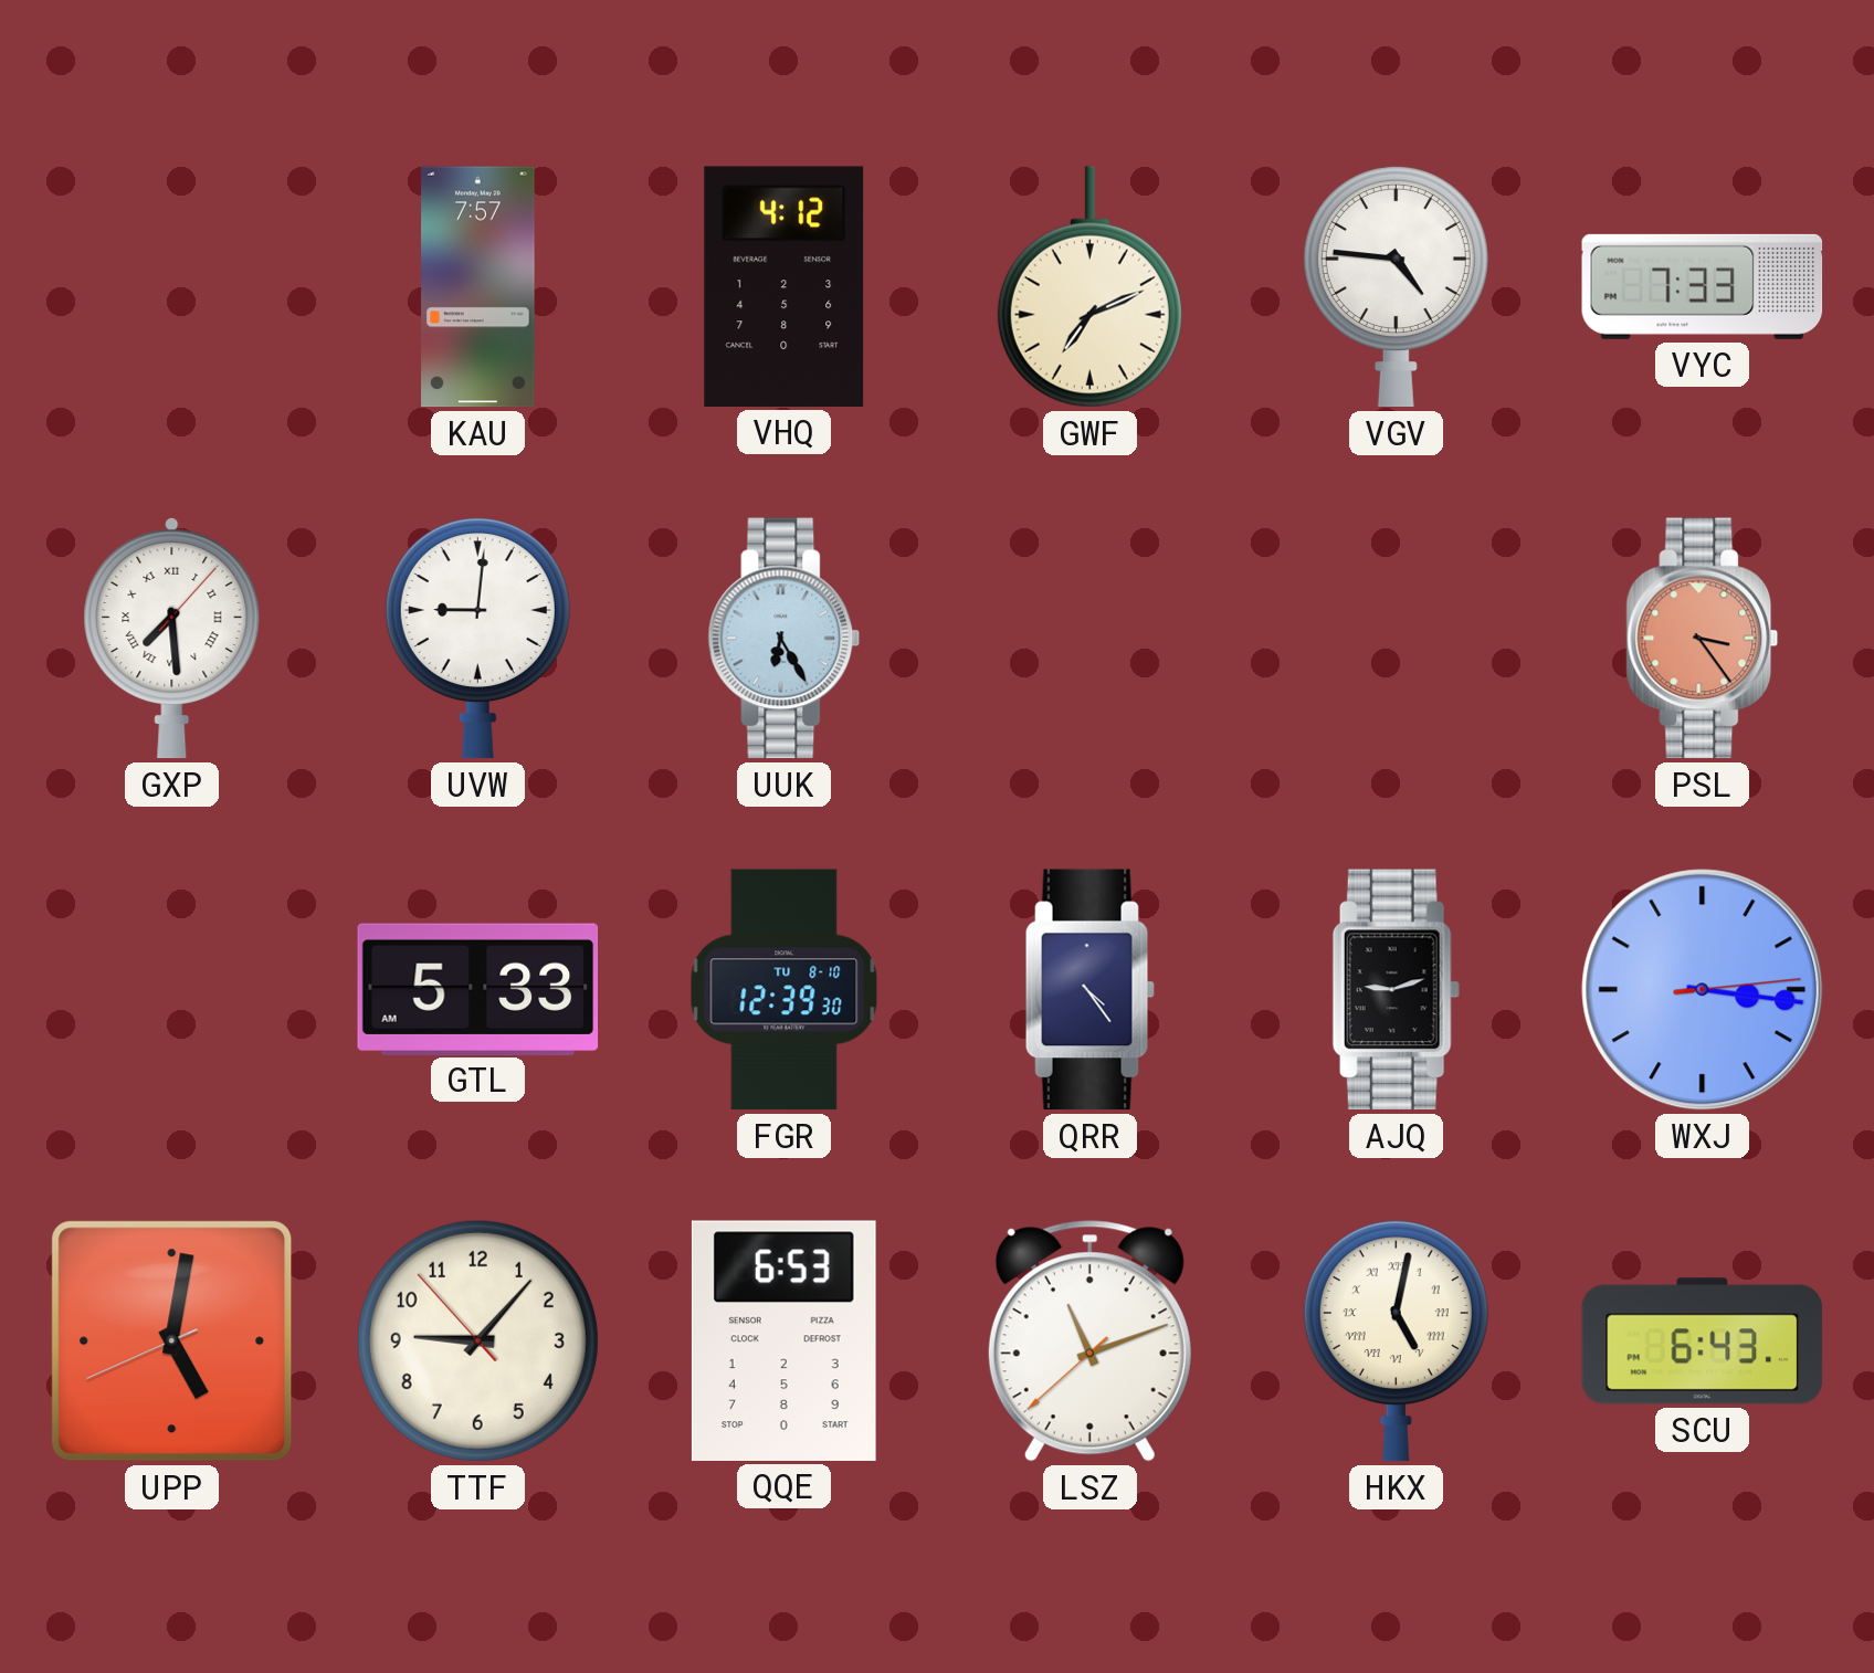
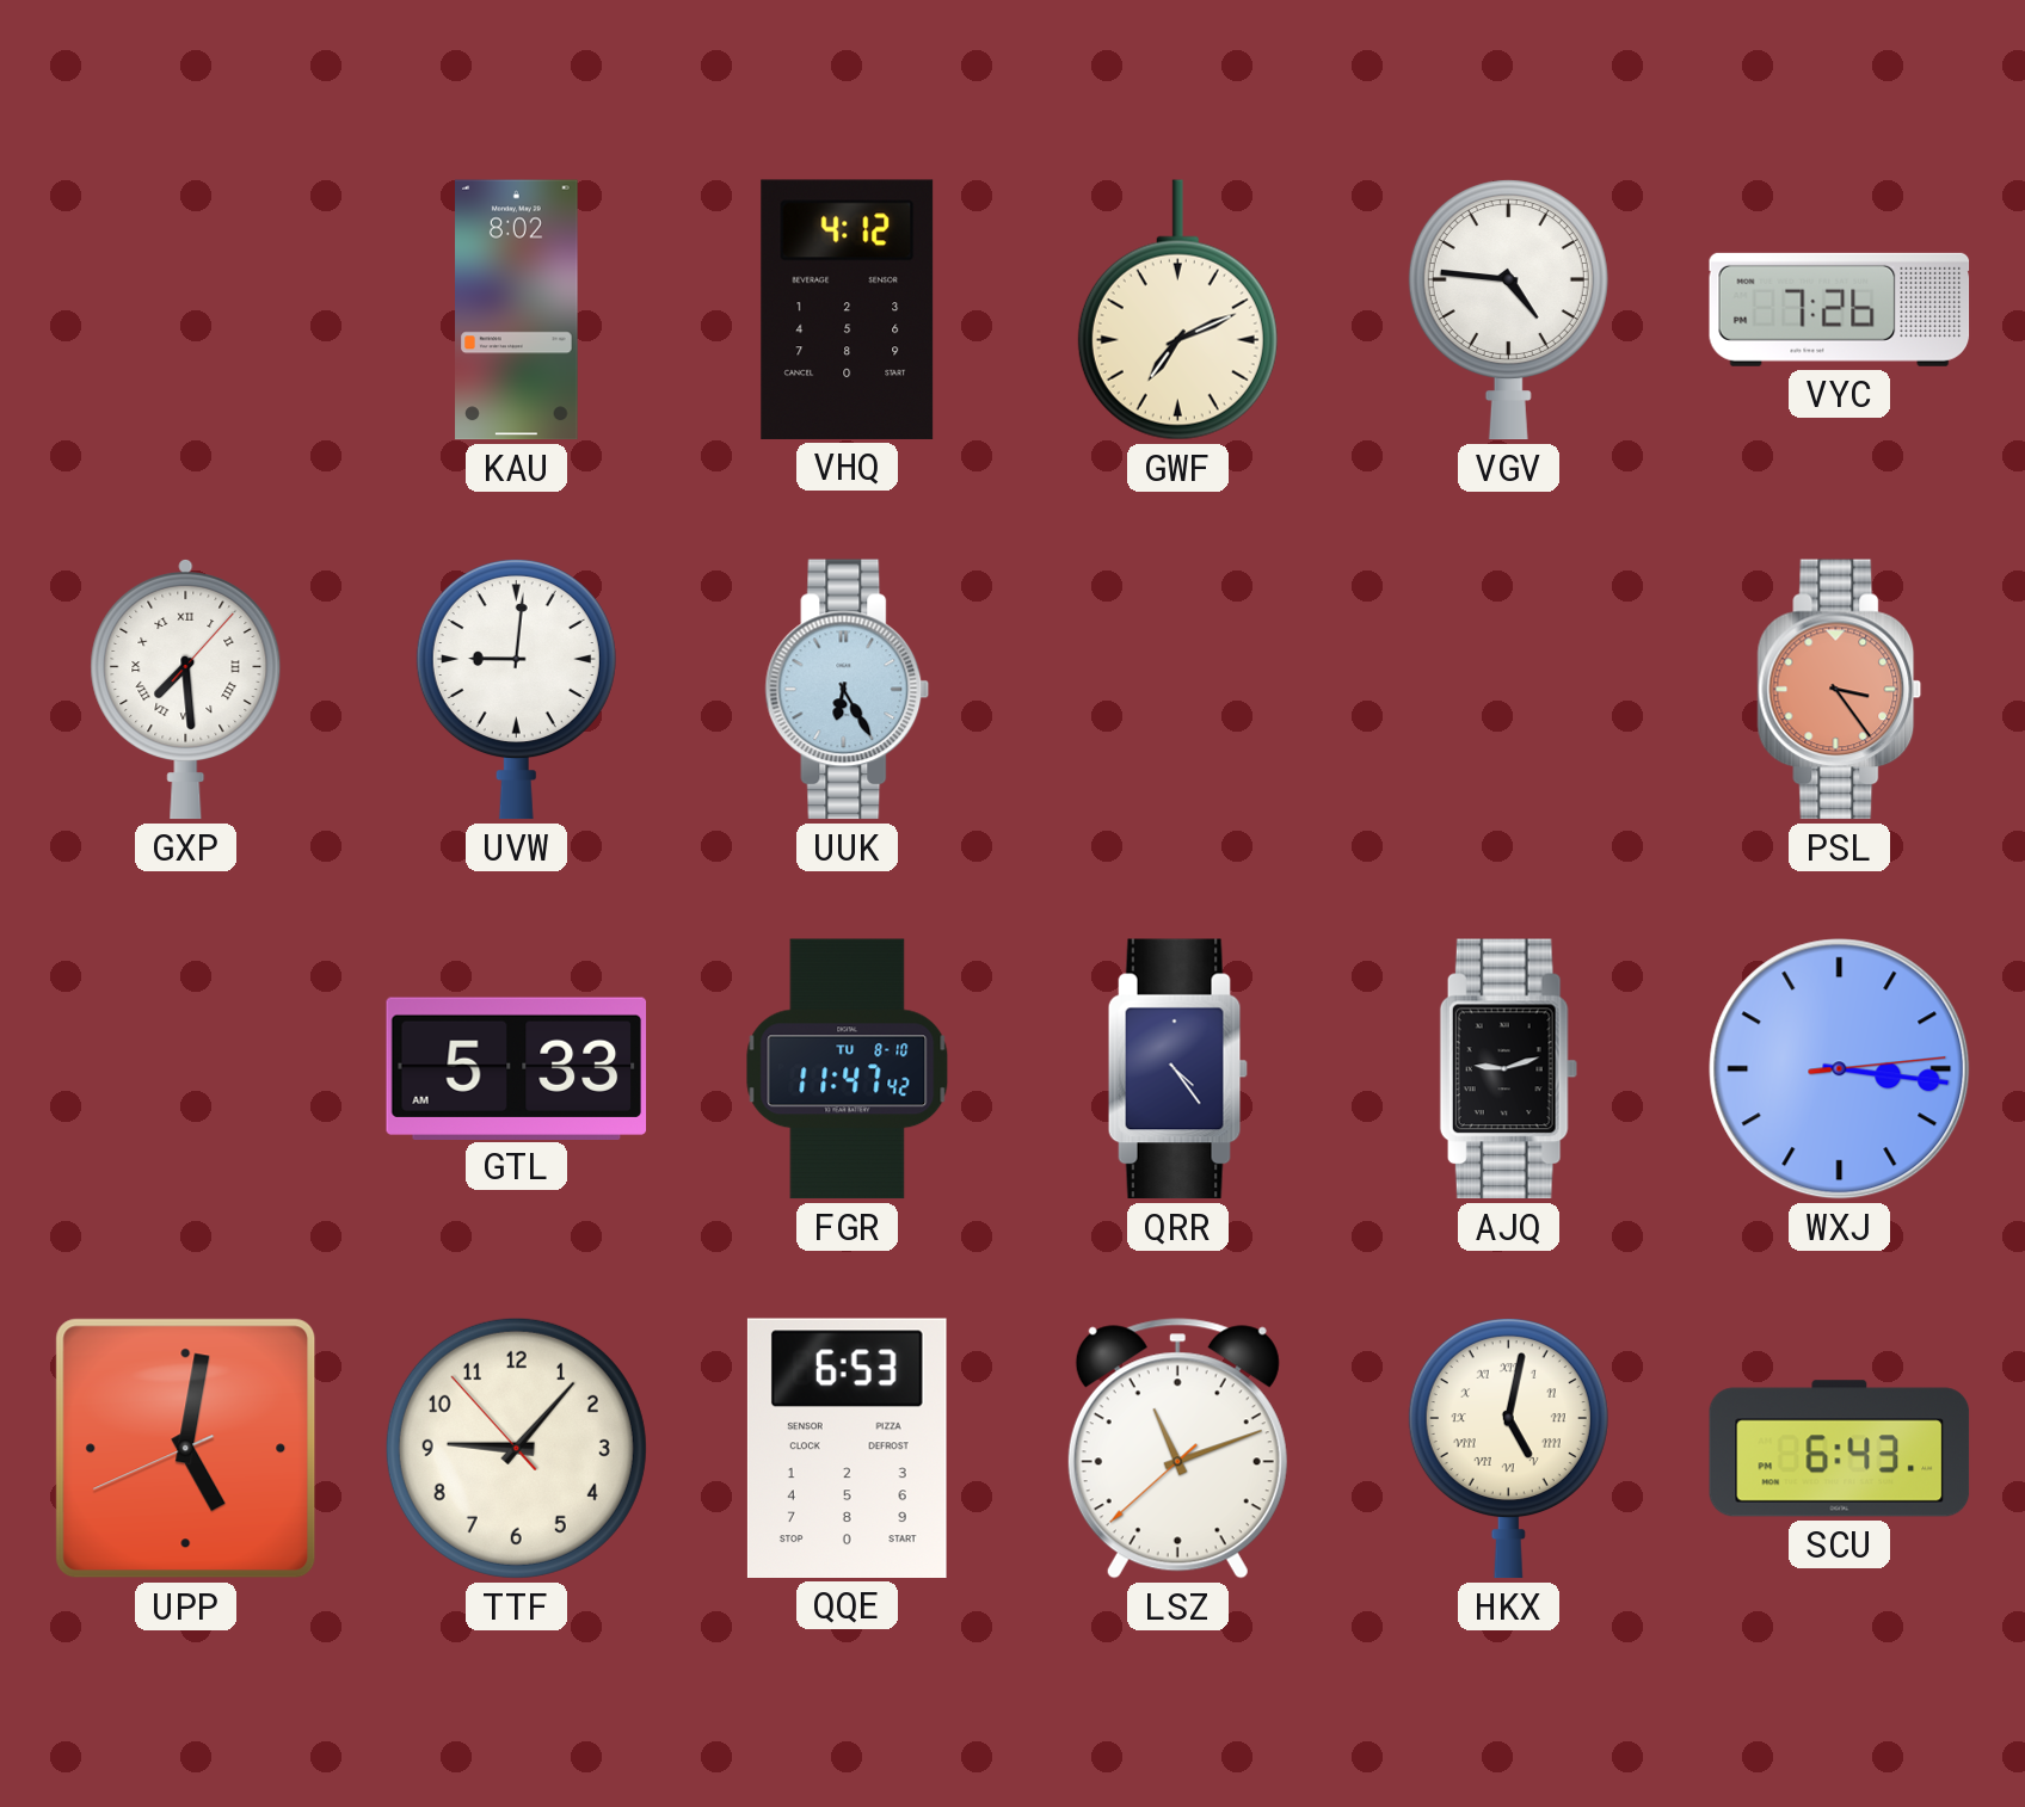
KAU: 7:57 -> 8:02 (517, 310)
VYC: 7:33 -> 7:26 (1840, 309)
FGR: 12:39 -> 11:47 (848, 1069)
